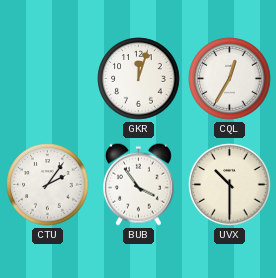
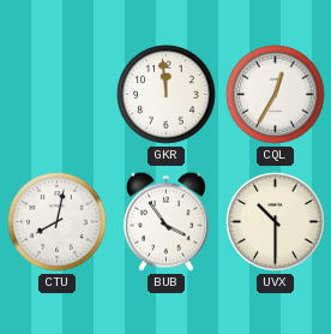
GKR: 12:03 -> 11:59 (167, 95)
CTU: 2:06 -> 8:02 (58, 222)
